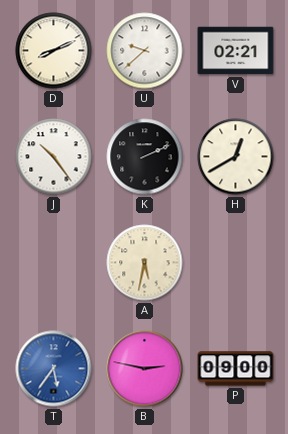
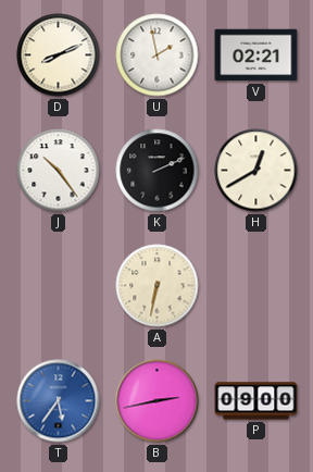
U: 9:38 -> 1:58 (158, 55)
A: 5:32 -> 6:32 (158, 286)
B: 2:47 -> 2:43 (158, 401)
